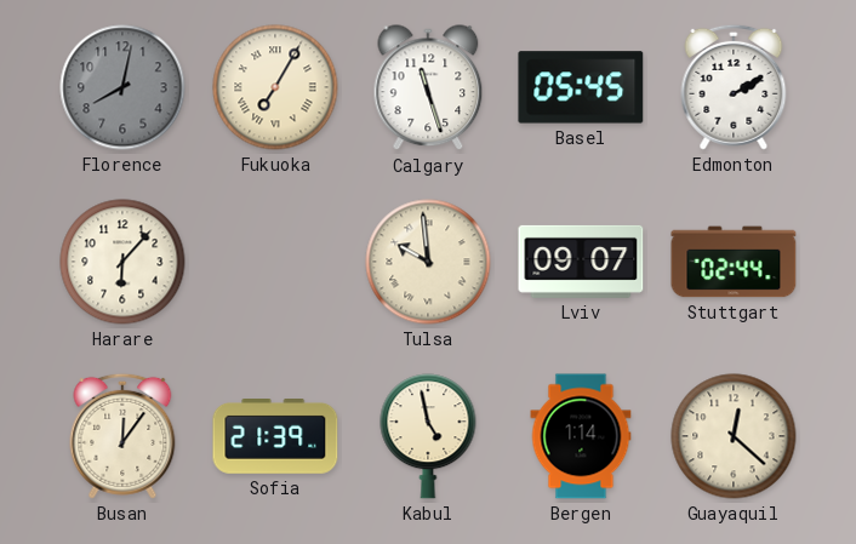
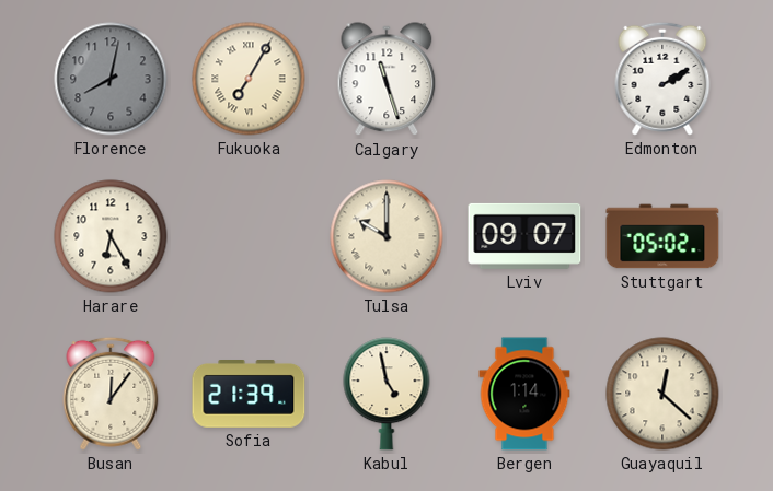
Basel: 05:45 -> none (581, 87)
Harare: 6:07 -> 6:25 (111, 236)
Tulsa: 9:59 -> 10:00 (386, 236)
Stuttgart: 02:44 -> 05:02 (662, 236)
